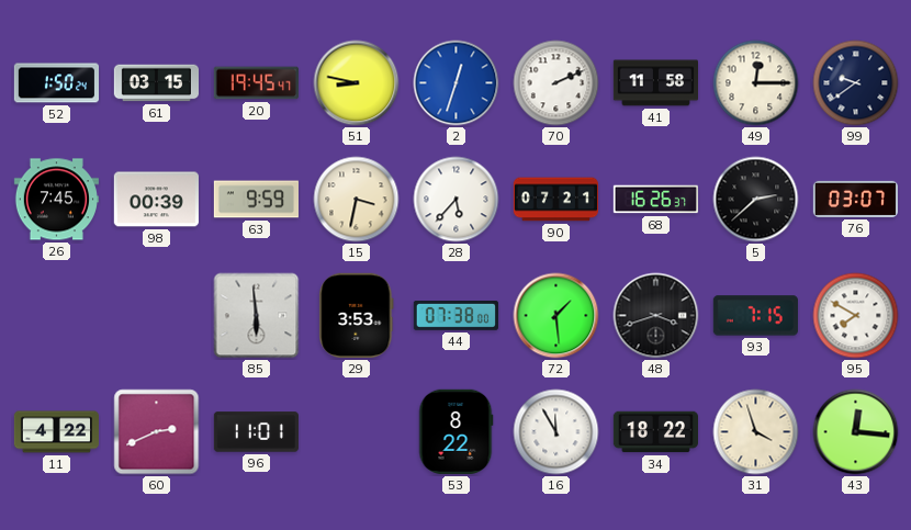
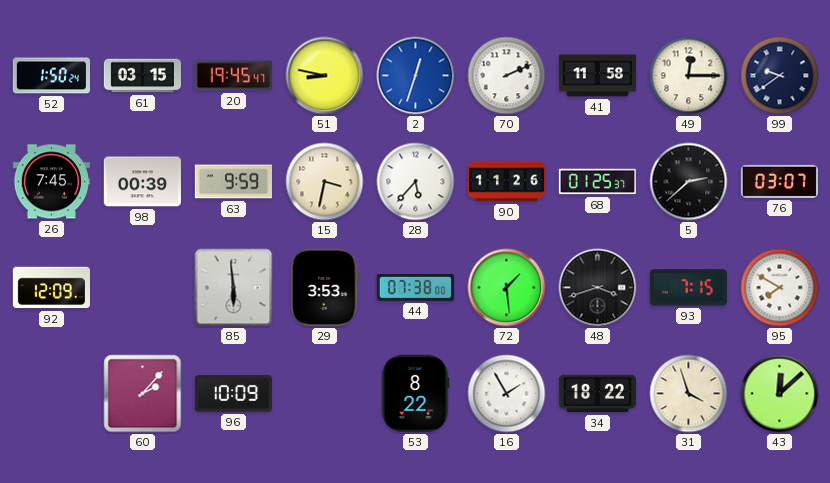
90: 07:21 -> 11:26 (506, 182)
68: 16:26 -> 01:25 (597, 182)
92: none -> 12:09 (51, 288)
11: 4:22 -> none (56, 432)
60: 2:41 -> 2:07 (143, 394)
96: 11:01 -> 10:09 (233, 394)
16: 11:55 -> 1:55 (507, 394)
43: 12:16 -> 12:08 (780, 394)
